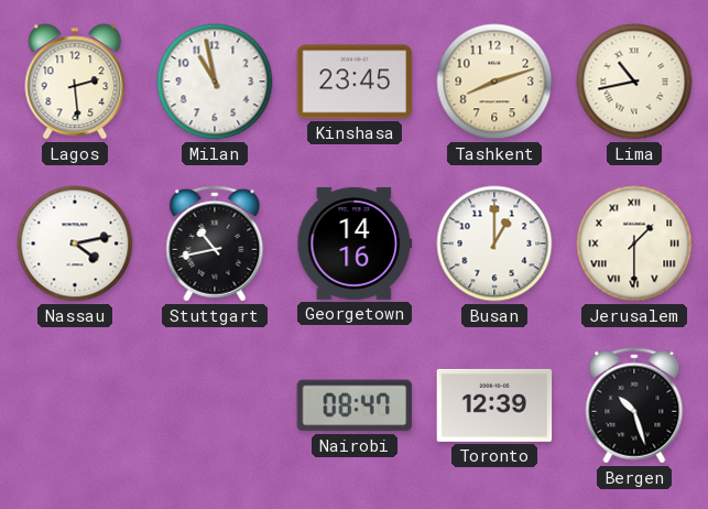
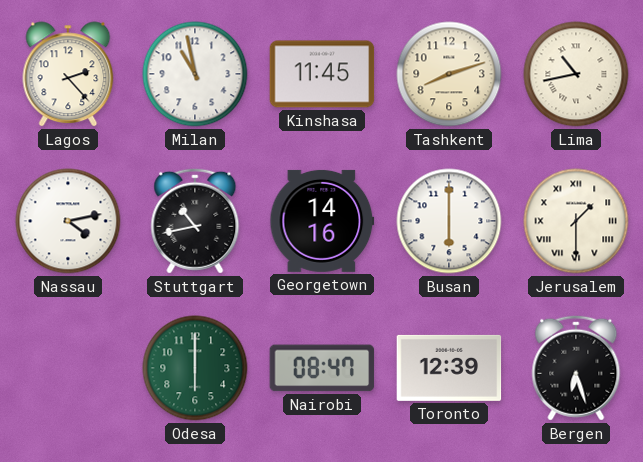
Lagos: 2:29 -> 2:23 (68, 74)
Kinshasa: 23:45 -> 11:45 (322, 74)
Busan: 1:00 -> 6:00 (449, 221)
Odesa: none -> 6:00 (195, 368)
Bergen: 10:27 -> 6:27 (576, 368)
